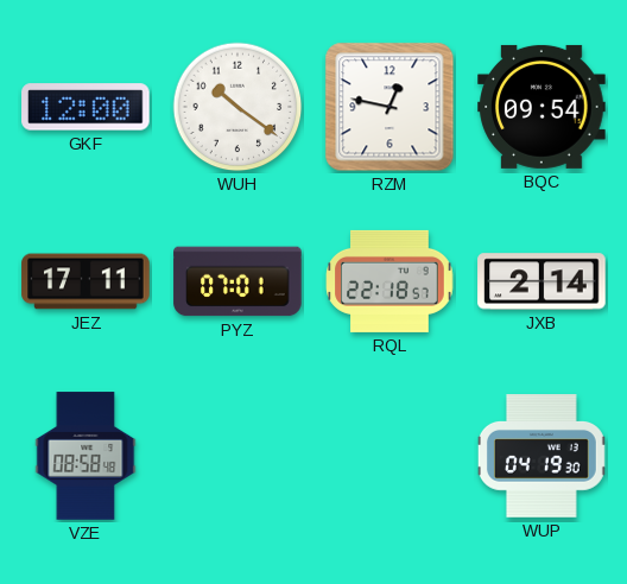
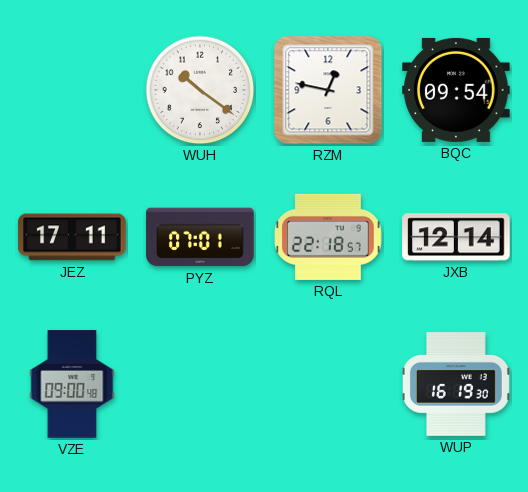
GKF: 12:00 -> none (85, 107)
JXB: 2:14 -> 12:14 (456, 237)
VZE: 08:58 -> 09:00 (72, 384)
WUP: 04:19 -> 16:19 (456, 384)
